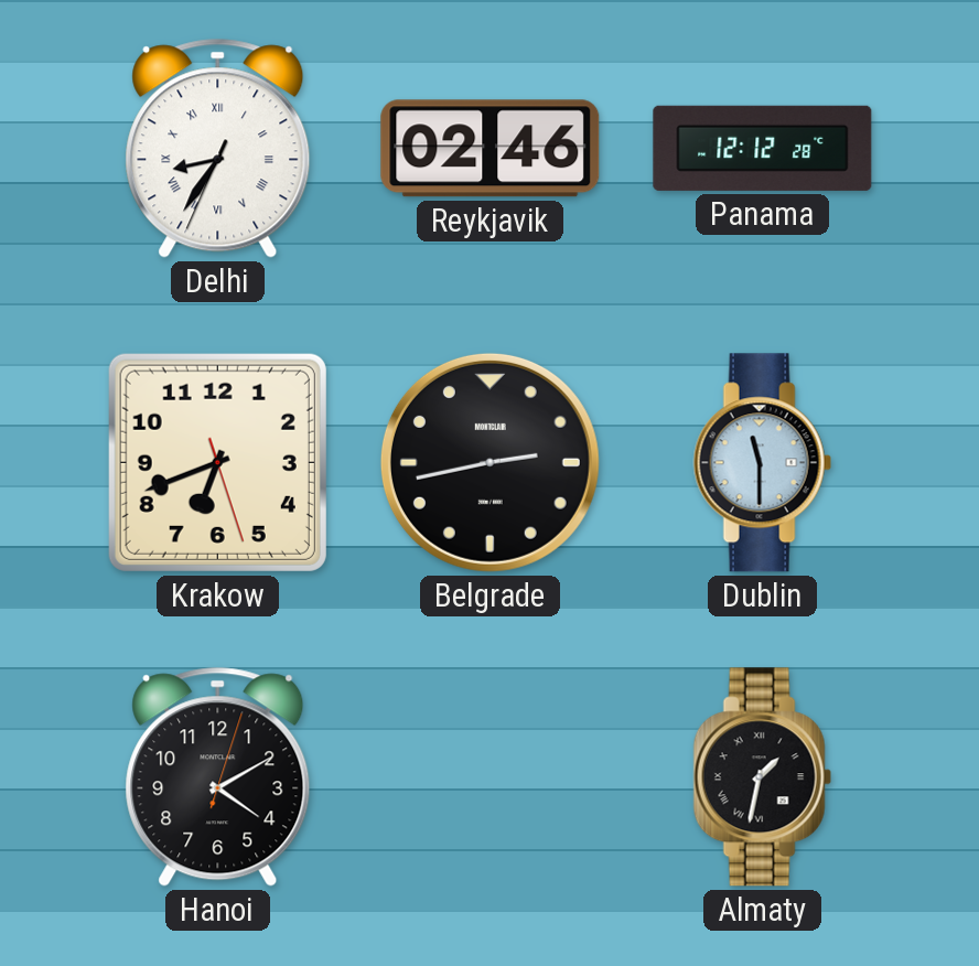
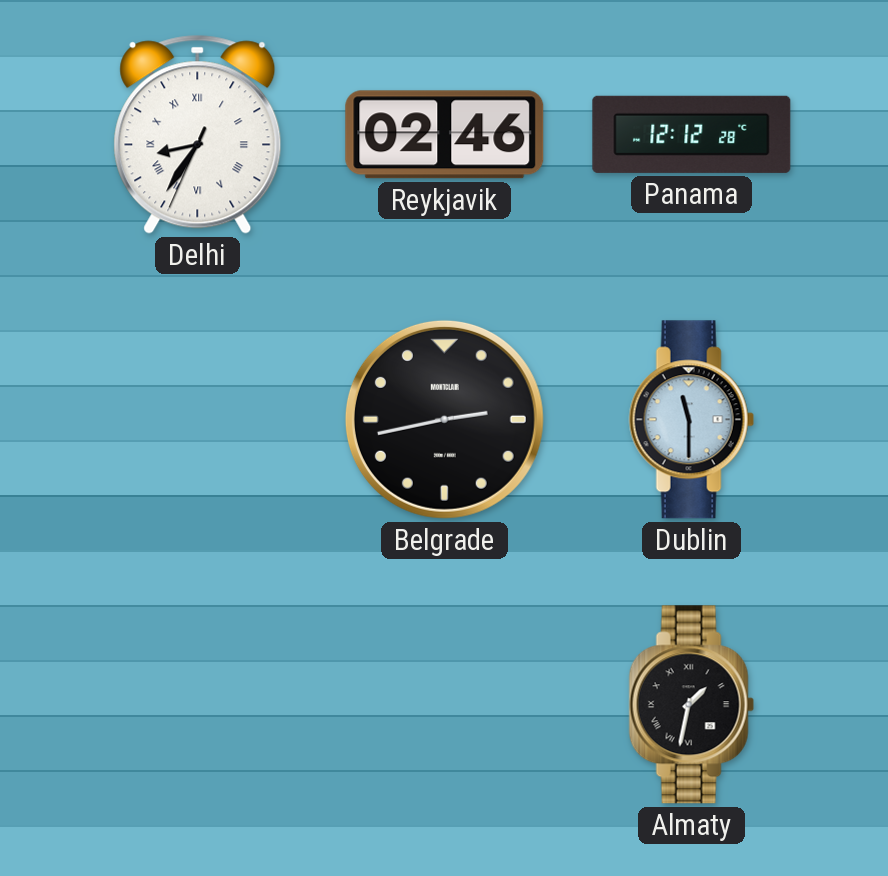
Krakow: 6:41 -> none (217, 462)
Hanoi: 4:10 -> none (218, 776)
